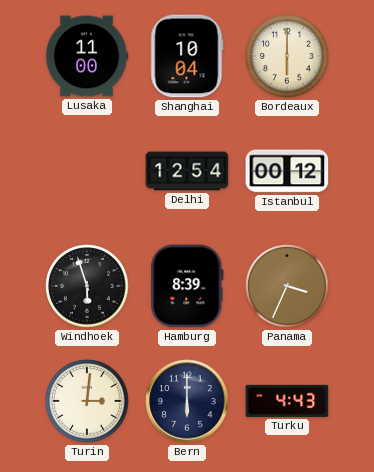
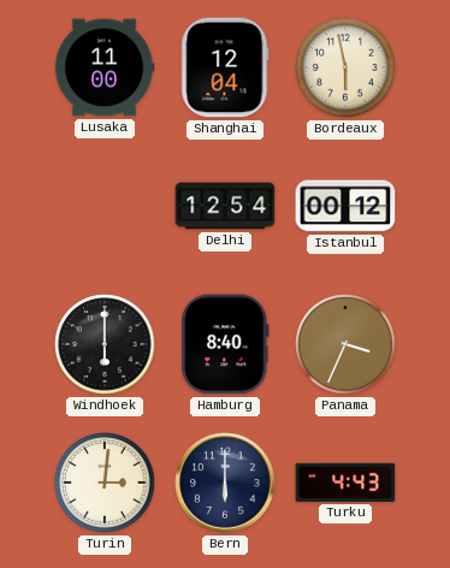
Shanghai: 10:04 -> 12:04 (225, 67)
Bordeaux: 6:00 -> 5:58 (345, 67)
Windhoek: 5:57 -> 6:00 (105, 344)
Hamburg: 8:39 -> 8:40 (225, 344)
